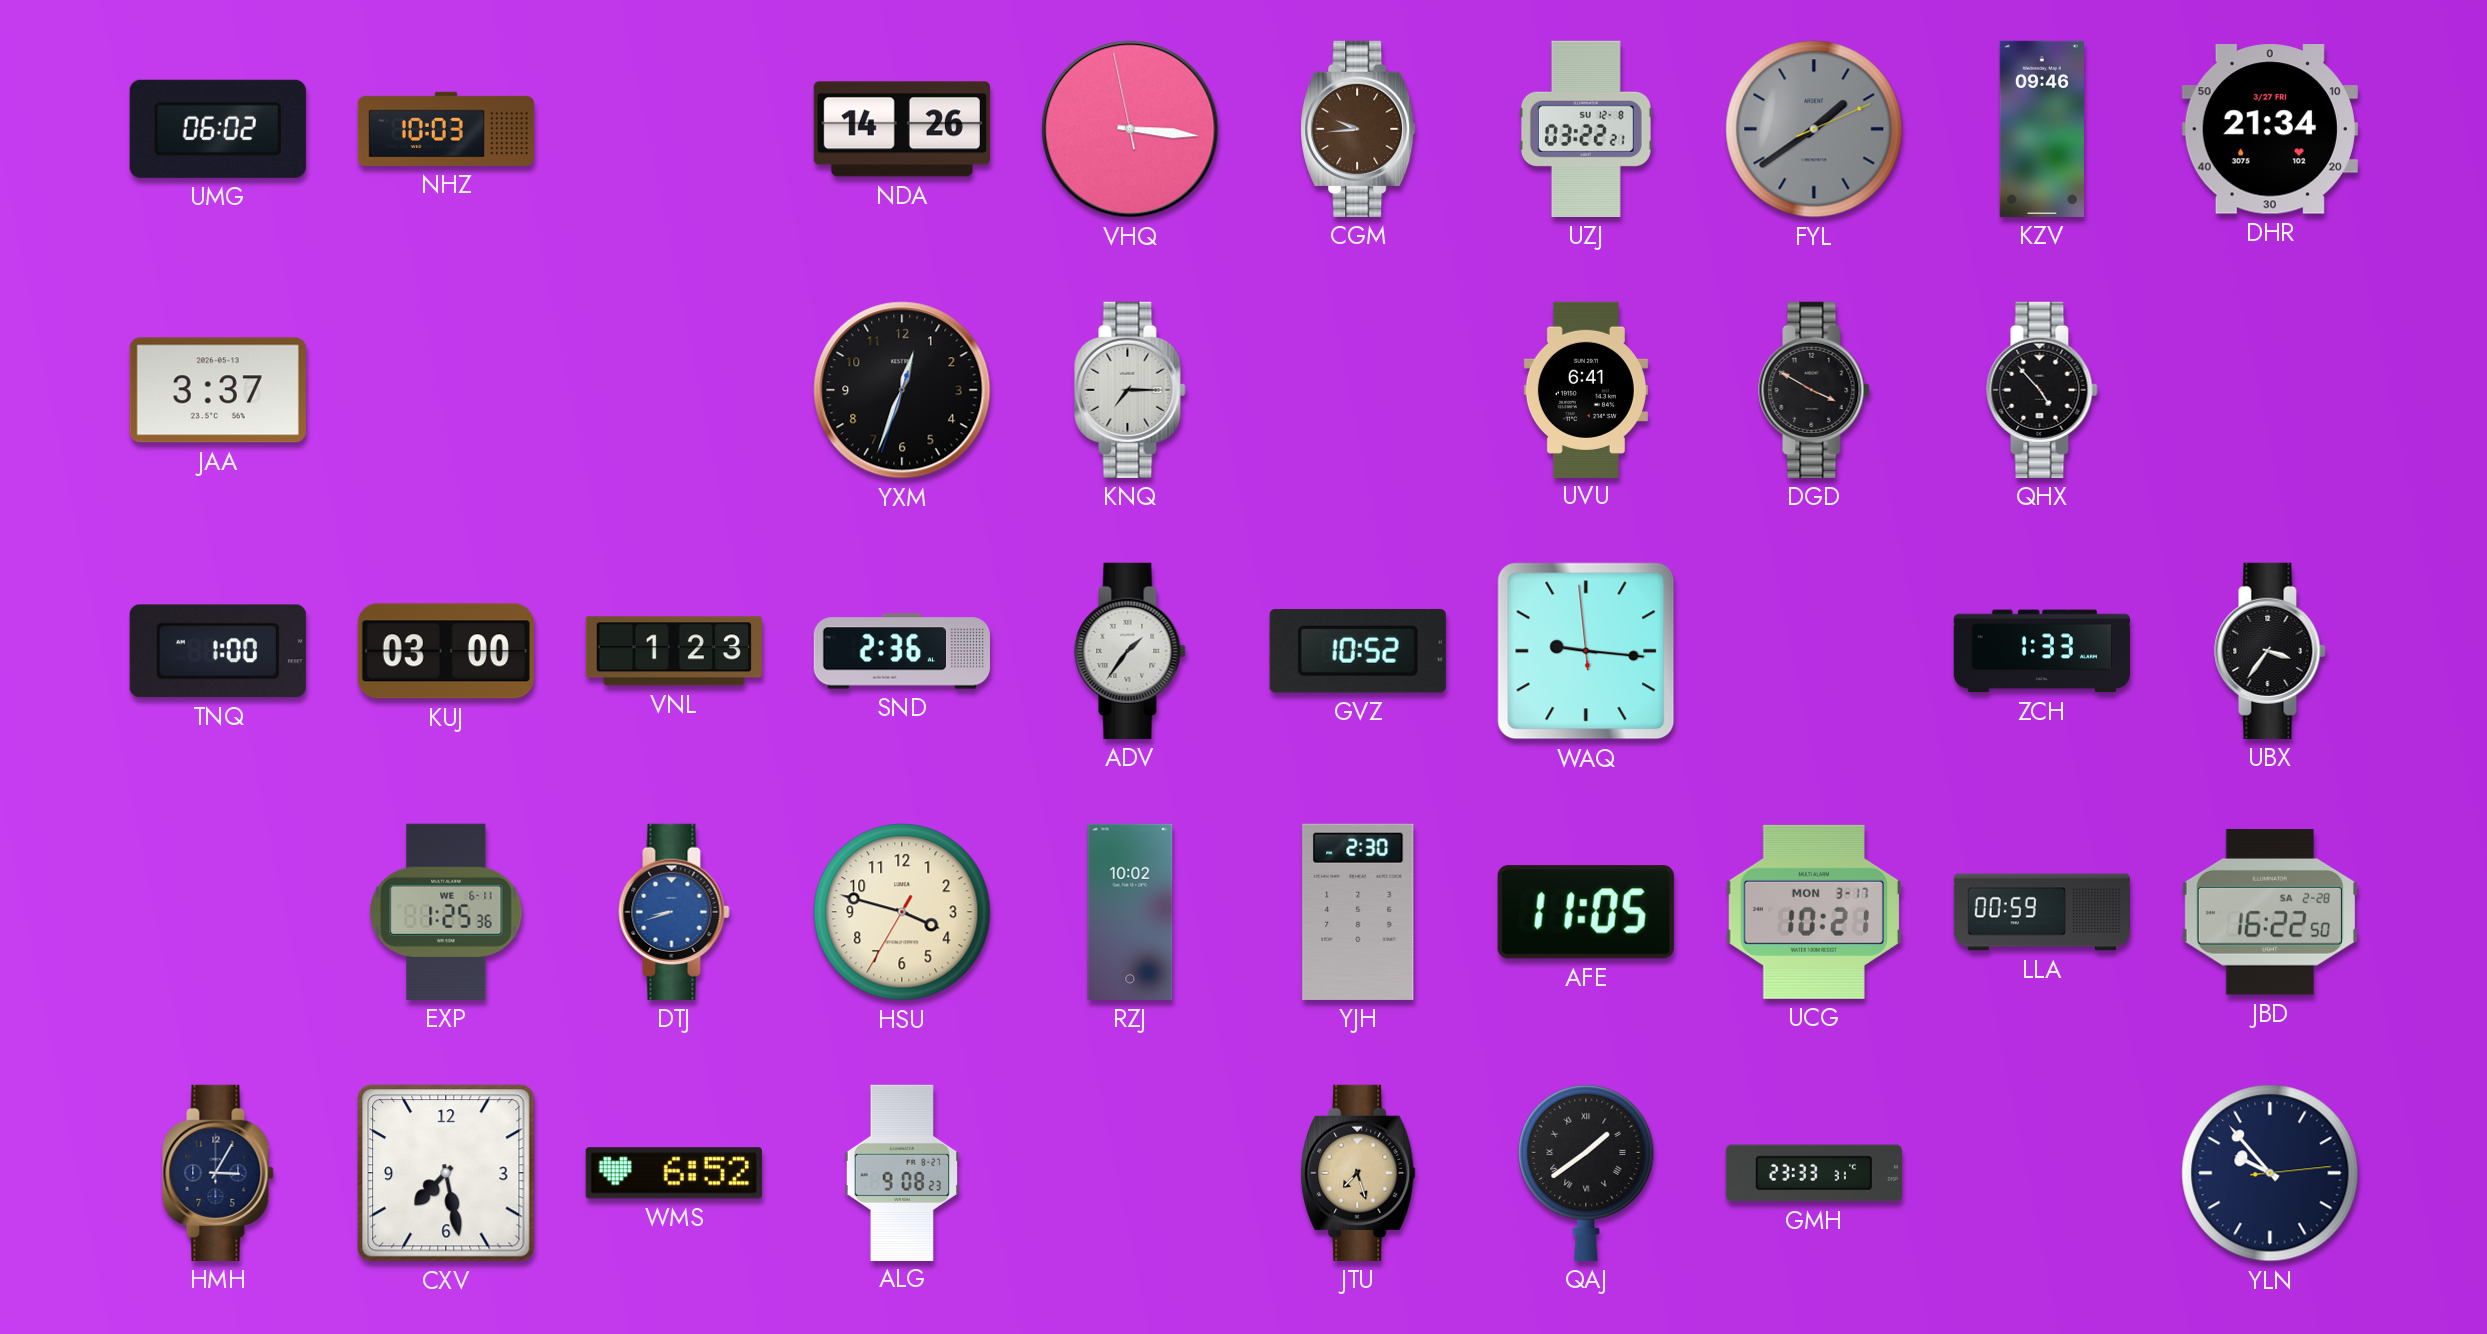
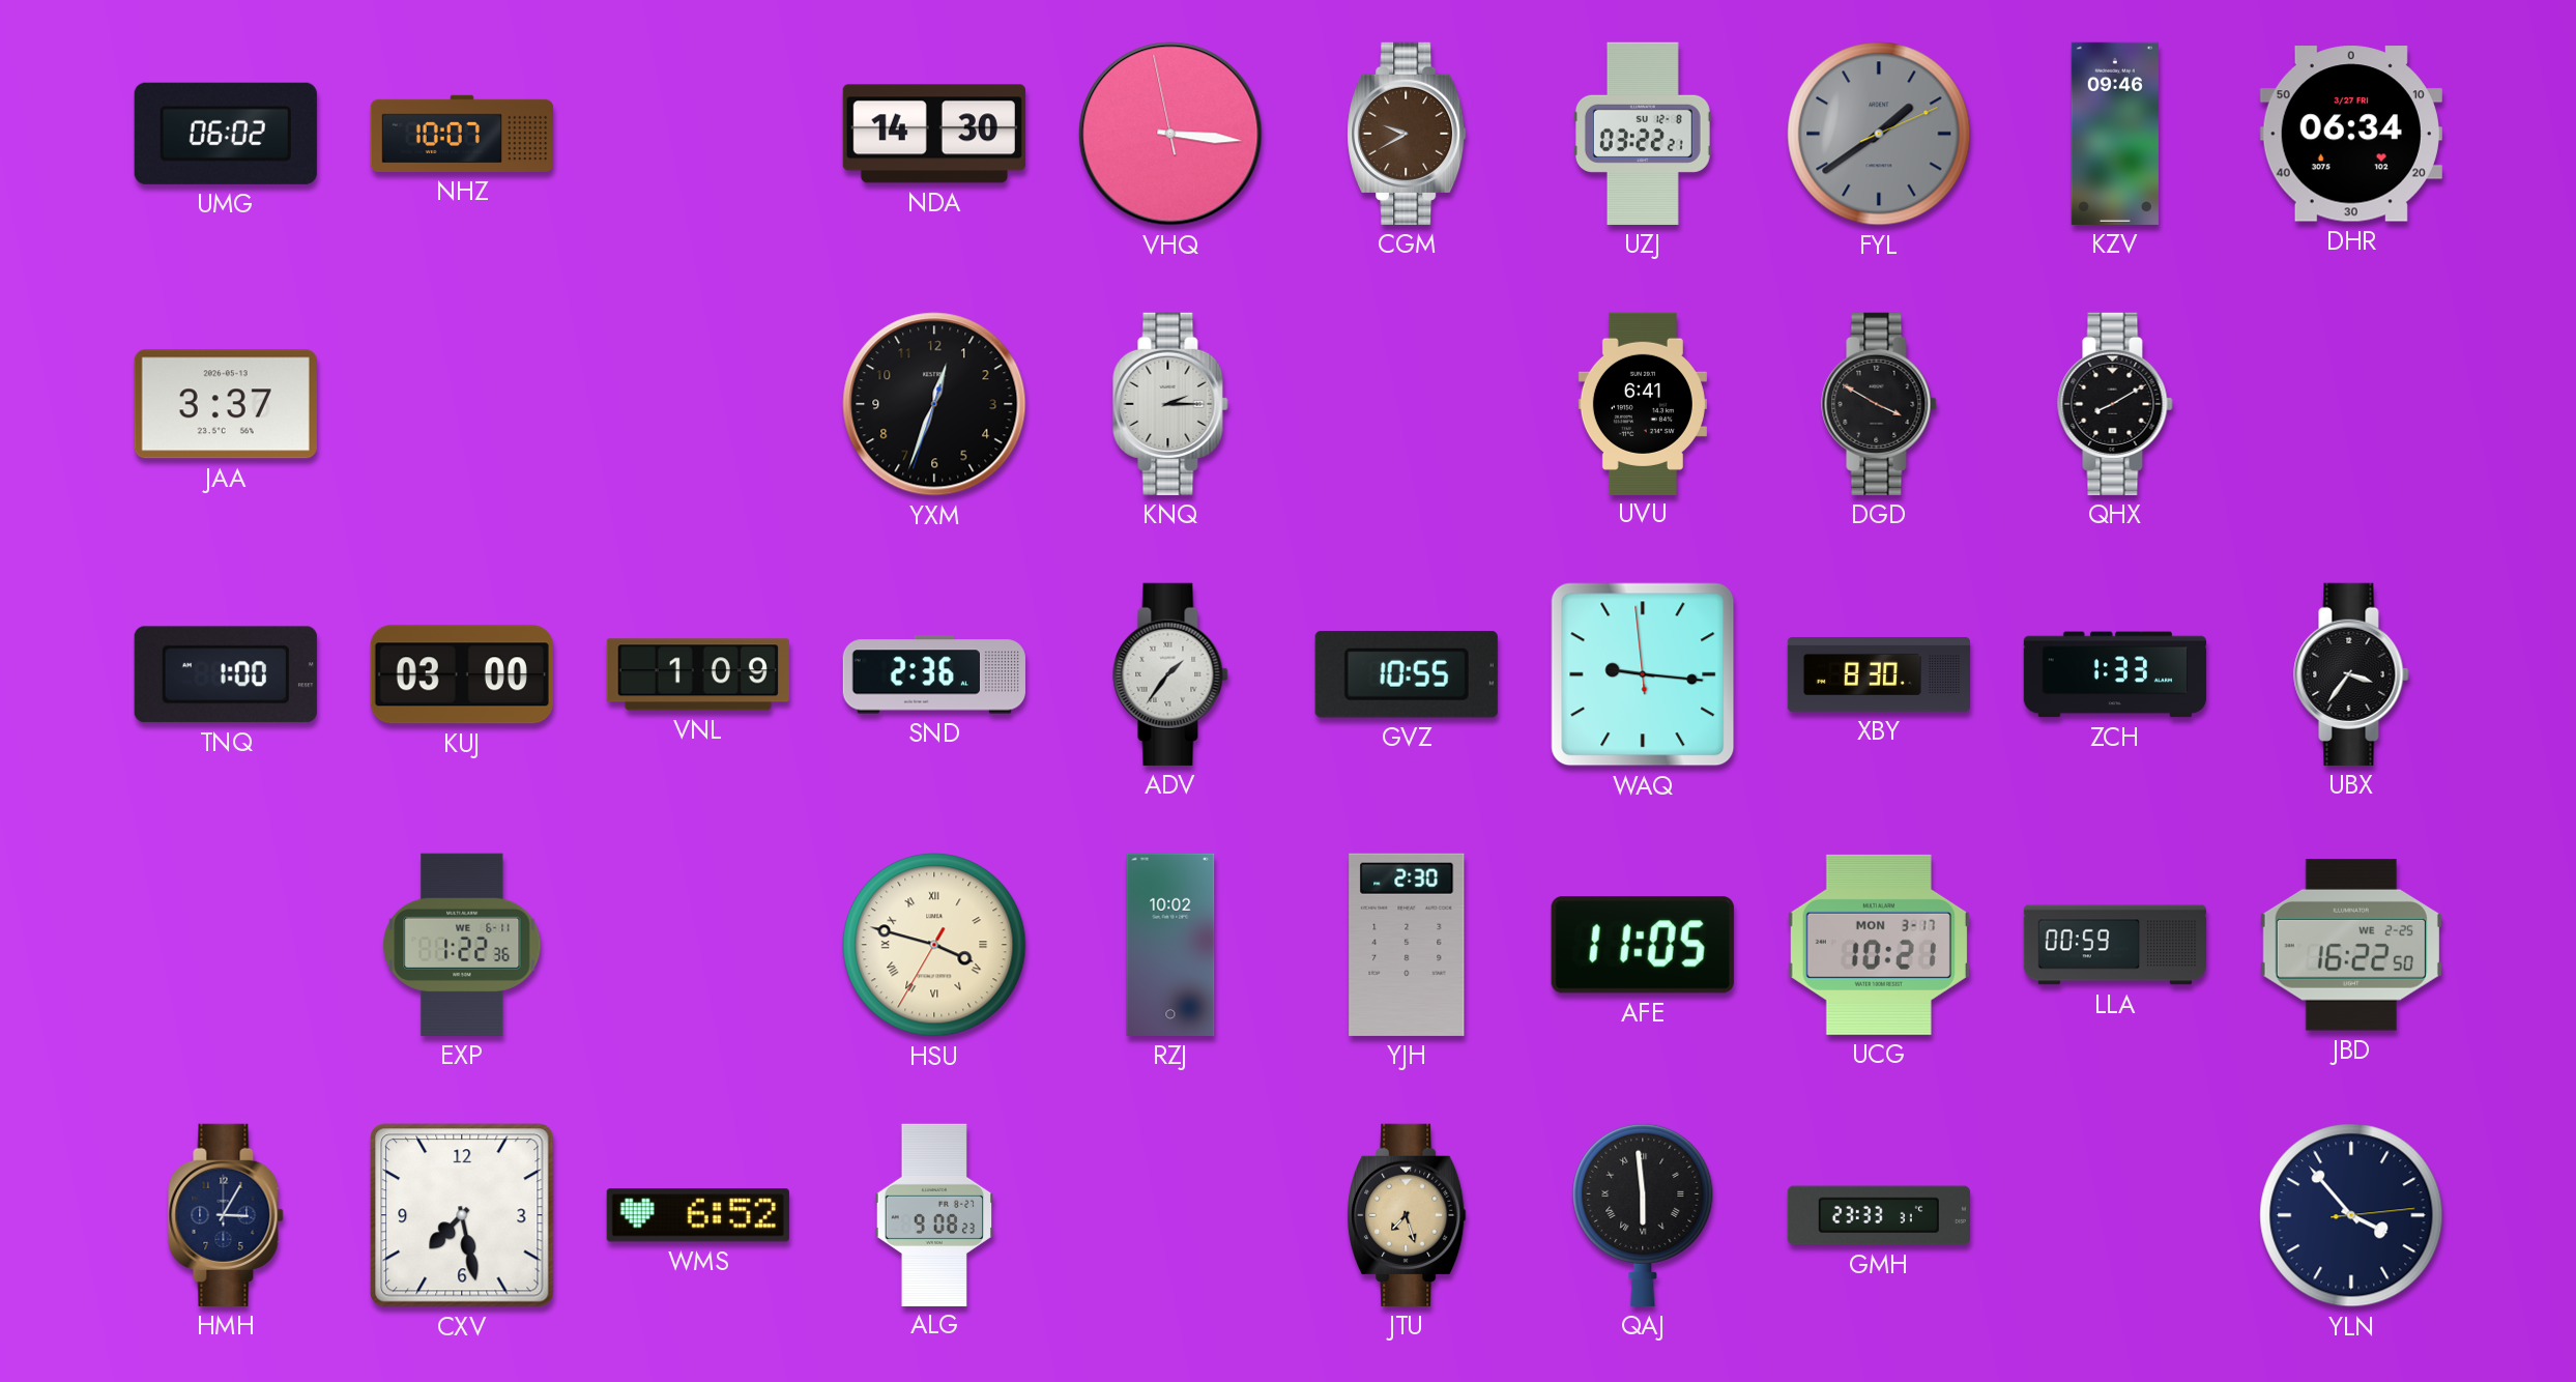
NHZ: 10:03 -> 10:07 (461, 134)
NDA: 14:26 -> 14:30 (934, 134)
CGM: 9:44 -> 9:40 (1407, 134)
DHR: 21:34 -> 06:34 (2351, 134)
KNQ: 7:15 -> 2:15 (1170, 404)
QHX: 4:53 -> 8:10 (2115, 404)
VNL: 1:23 -> 1:09 (698, 674)
GVZ: 10:52 -> 10:55 (1407, 674)
XBY: none -> 8:30 (1878, 675)
EXP: 1:25 -> 1:22 (462, 945)
DTJ: 8:42 -> none (674, 912)
HSU numerals: Arabic -> Roman (934, 945)
JBD date: SA 2-28 -> WE 2-25 (2351, 945)
QAJ: 1:39 -> 5:59 (1643, 1214)
YLN: 9:53 -> 3:53 (2351, 1215)
